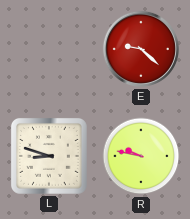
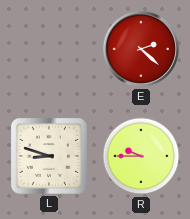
E: 9:22 -> 2:22 (141, 49)
R: 9:47 -> 9:45 (141, 156)
